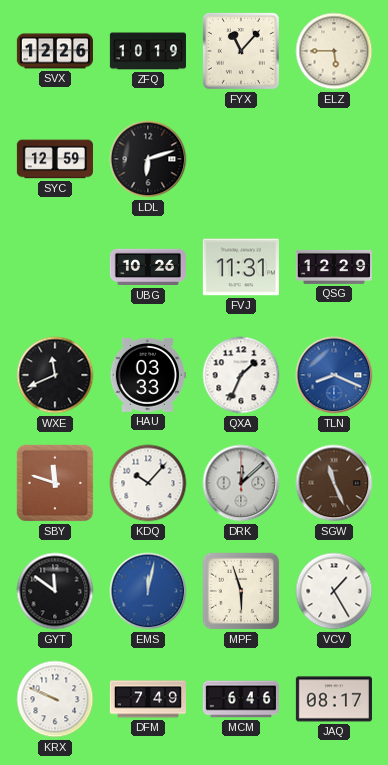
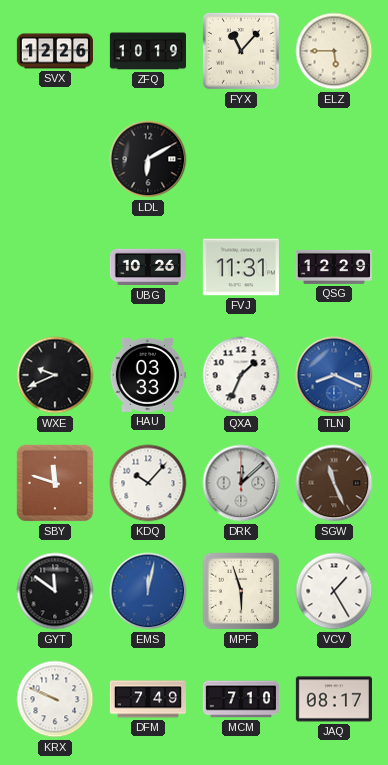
SYC: 12:59 -> none (55, 159)
LDL: 6:12 -> 6:10 (148, 159)
WXE: 11:41 -> 9:41 (55, 375)
MCM: 6:46 -> 7:10 (241, 699)
